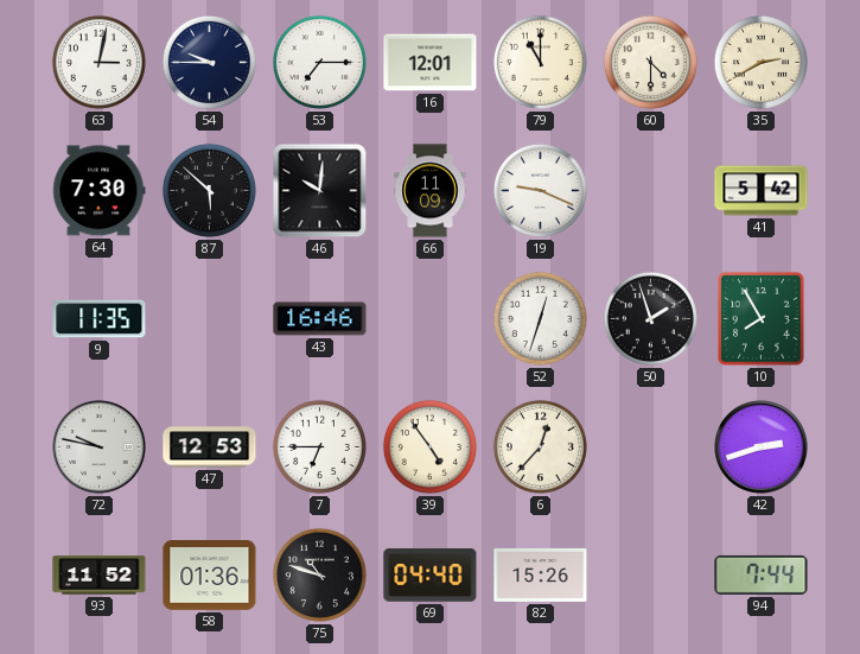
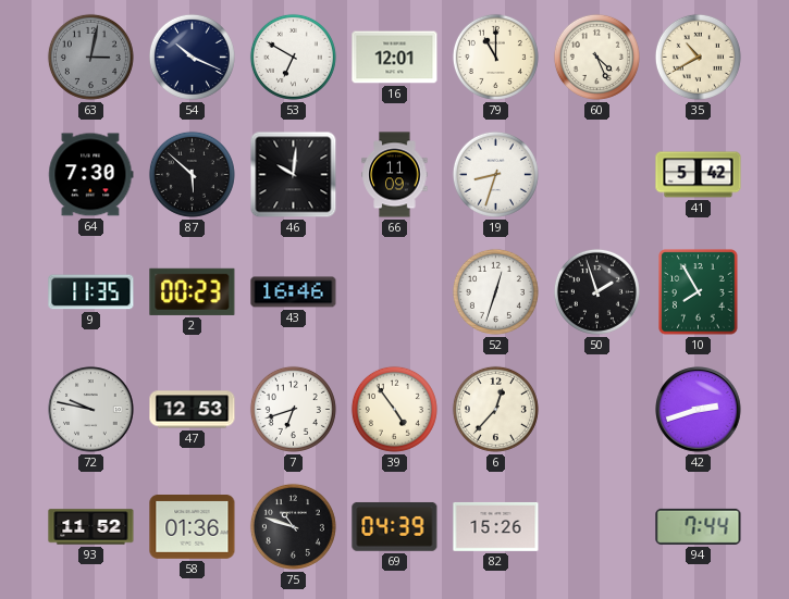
63 dial: white -> grey (90, 57)
54: 9:45 -> 10:19 (192, 57)
53: 7:15 -> 6:50 (293, 57)
60: 4:30 -> 4:26 (596, 57)
35: 2:40 -> 10:40 (698, 57)
19: 9:19 -> 8:33 (495, 174)
2: none -> 00:23 (193, 291)
7: 6:45 -> 6:42 (293, 409)
69: 04:40 -> 04:39 (395, 526)
